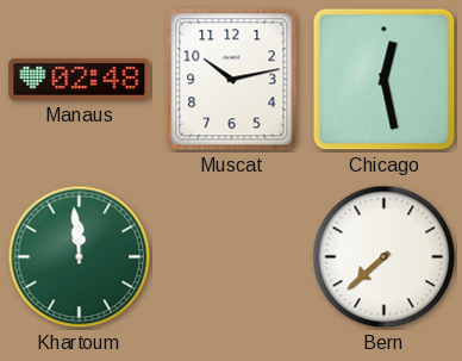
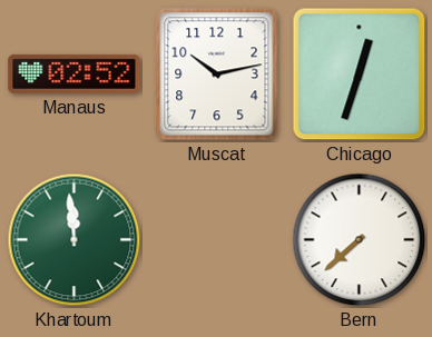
Manaus: 02:48 -> 02:52 (75, 73)
Chicago: 12:28 -> 12:33 (360, 75)
